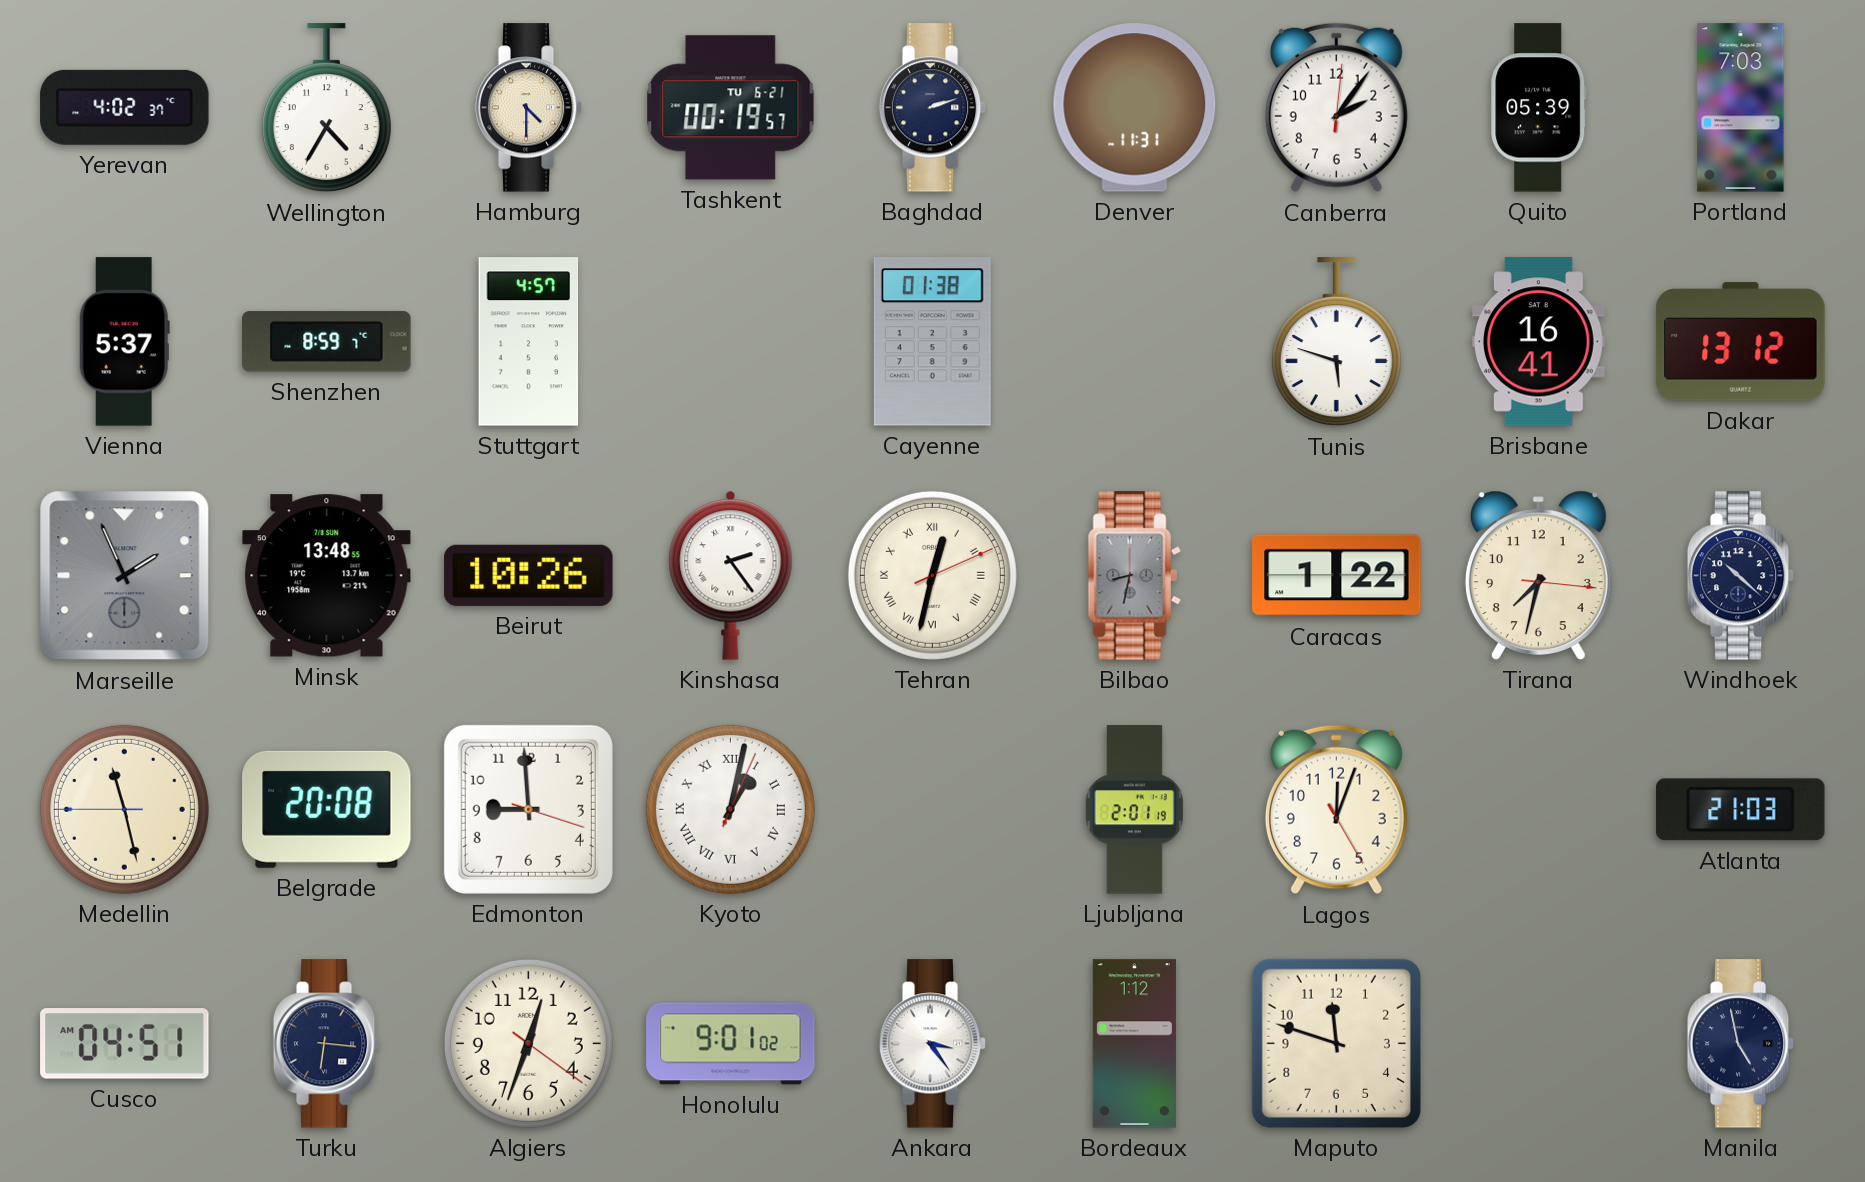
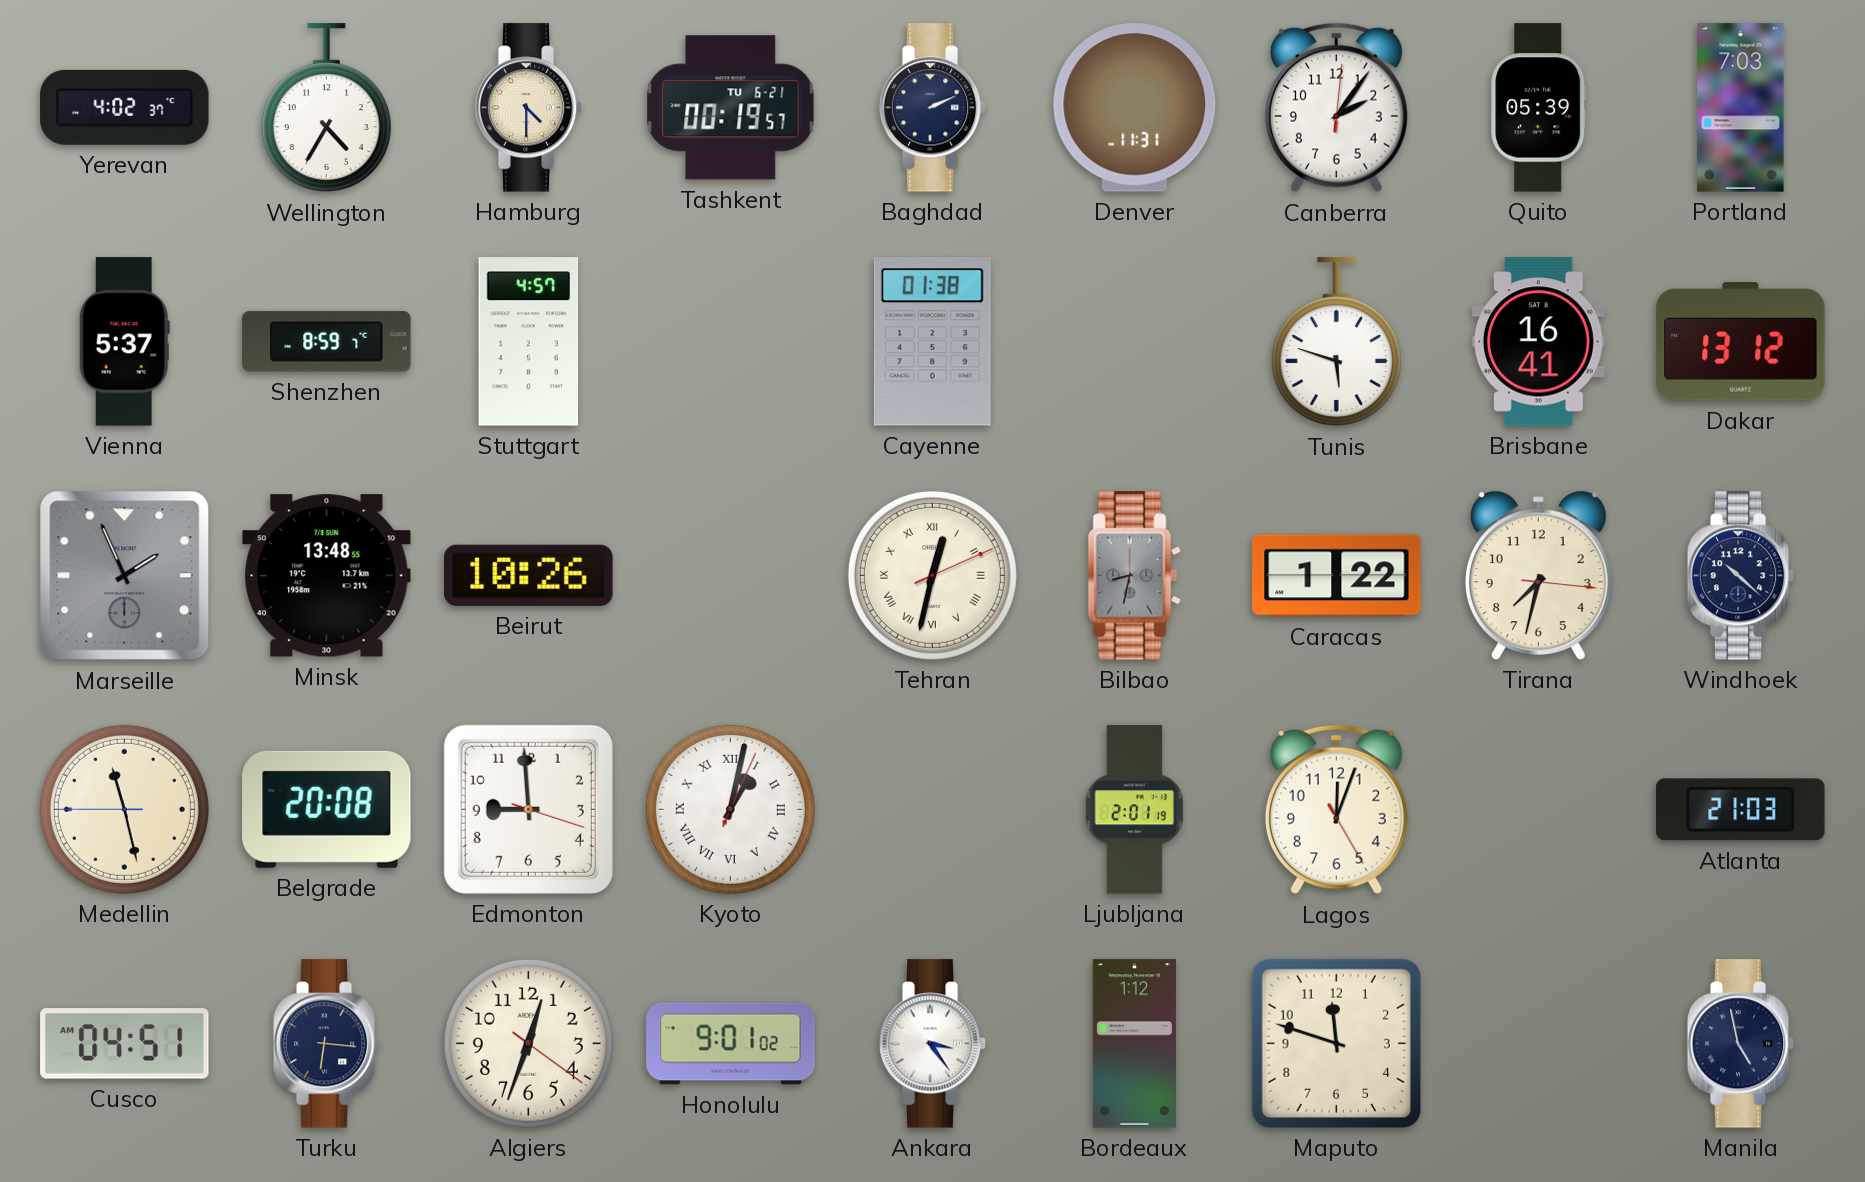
Baghdad: 2:12 -> 2:11 (933, 108)
Kinshasa: 2:24 -> none (731, 575)
